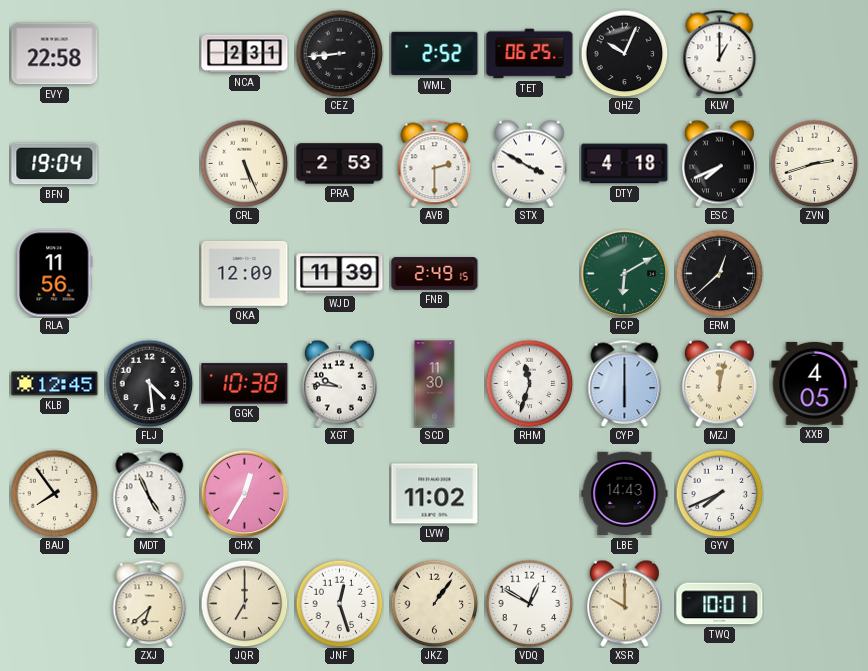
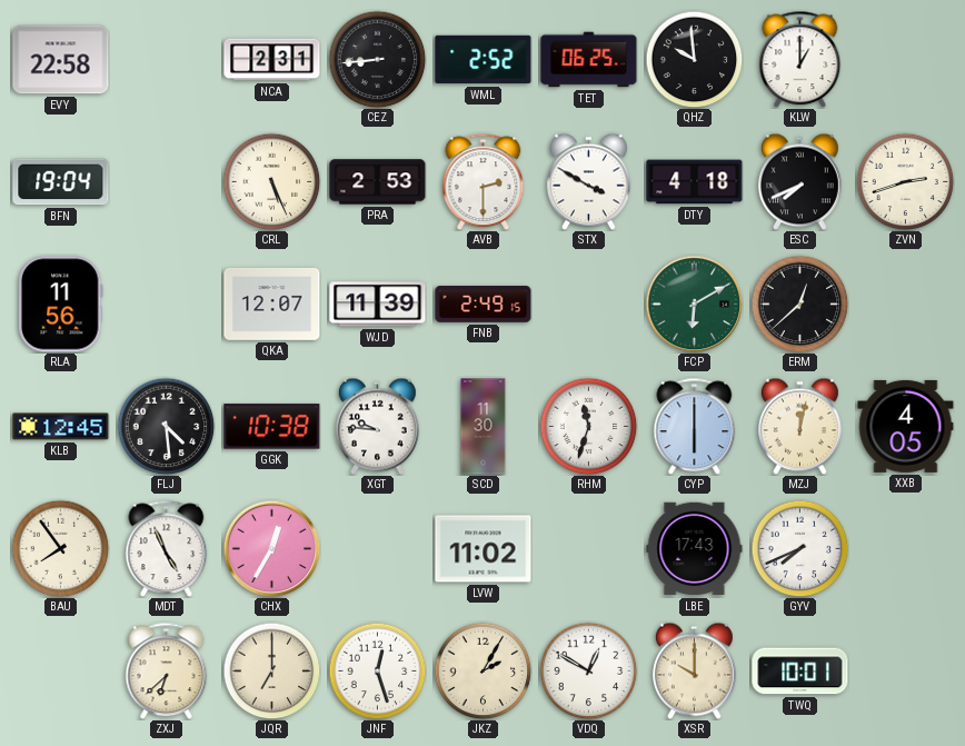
QHZ: 10:04 -> 9:59 (694, 59)
QKA: 12:09 -> 12:07 (272, 304)
LBE: 14:43 -> 17:43 (695, 549)
JKZ: 1:06 -> 2:05 (482, 670)
